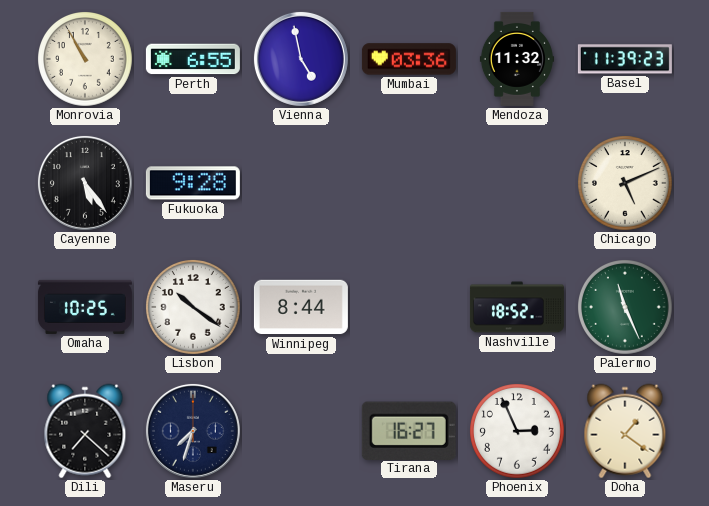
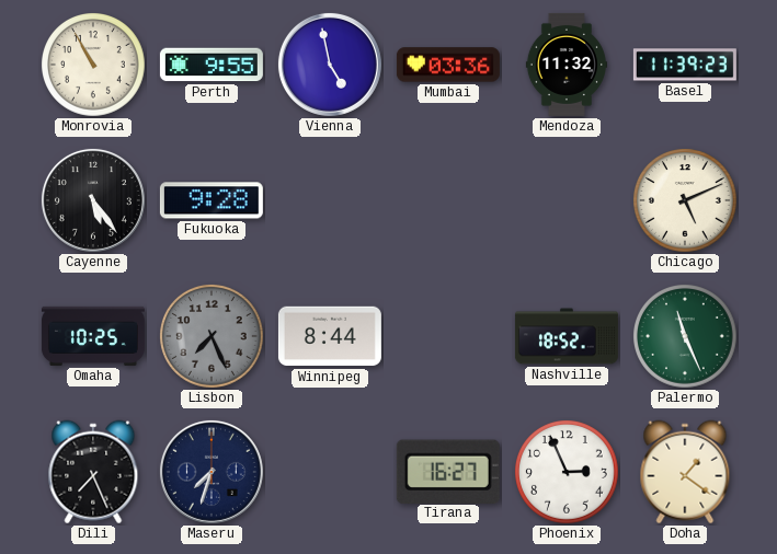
Perth: 6:55 -> 9:55 (212, 65)
Lisbon: 10:21 -> 7:26 (213, 337)
Lisbon dial: white -> grey (213, 337)
Dili: 7:22 -> 7:26 (93, 472)
